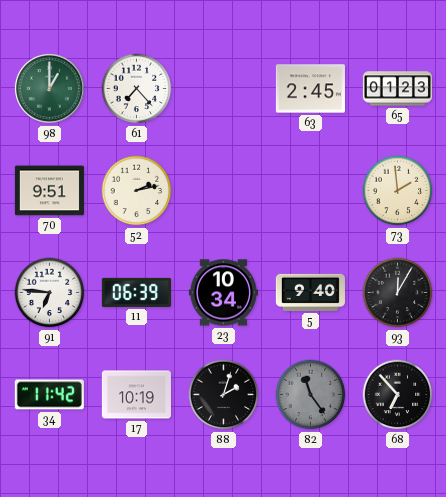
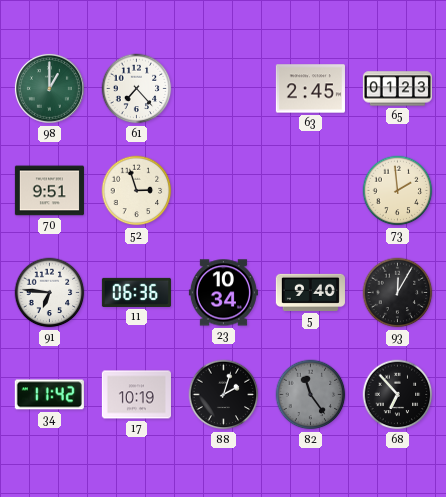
52: 2:13 -> 2:57 (137, 191)
11: 06:39 -> 06:36 (136, 292)
